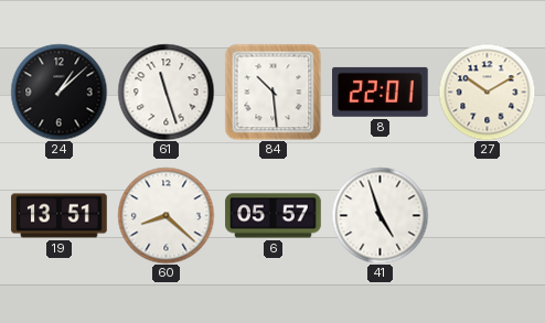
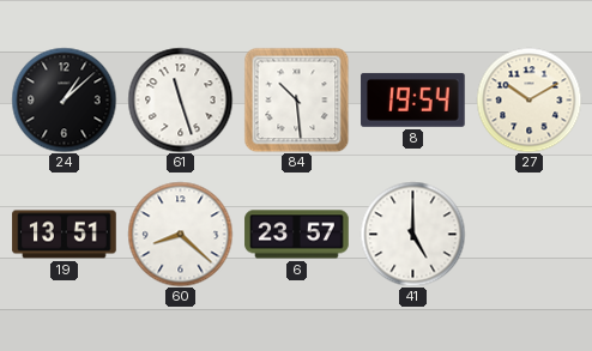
8: 22:01 -> 19:54 (413, 99)
6: 05:57 -> 23:57 (297, 235)
41: 4:57 -> 5:00 (412, 234)
